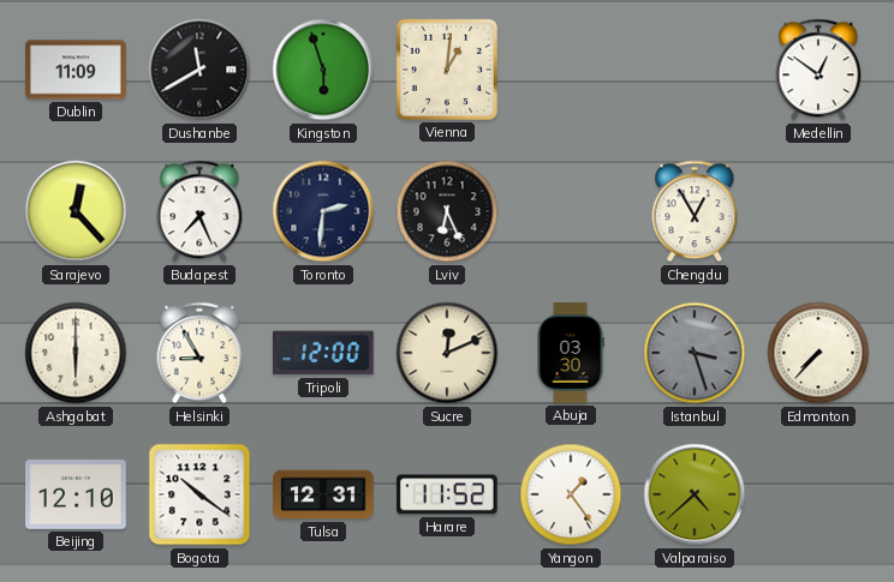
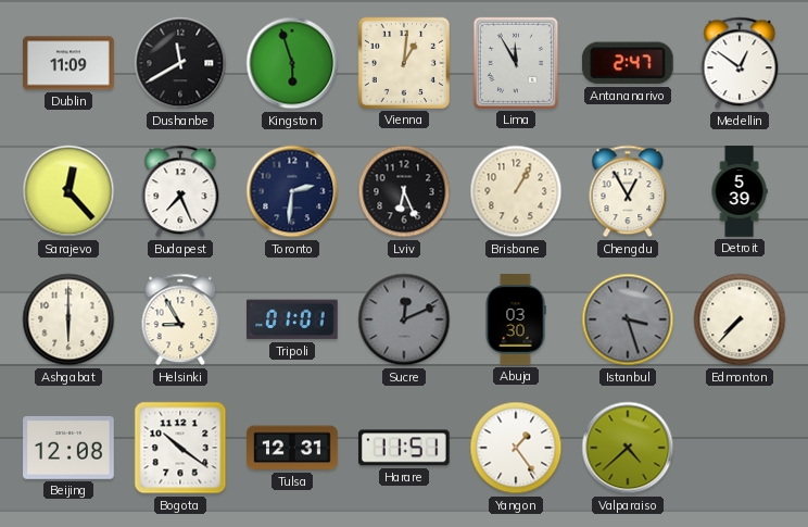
Lima: none -> 11:55 (516, 63)
Antananarivo: none -> 2:47 (628, 63)
Brisbane: none -> 1:05 (516, 191)
Detroit: none -> 5:39 (740, 191)
Tripoli: 12:00 -> 01:01 (293, 319)
Sucre dial: cream -> grey (404, 319)
Beijing: 12:10 -> 12:08 (68, 448)
Harare: 11:52 -> 11:51 (405, 448)
